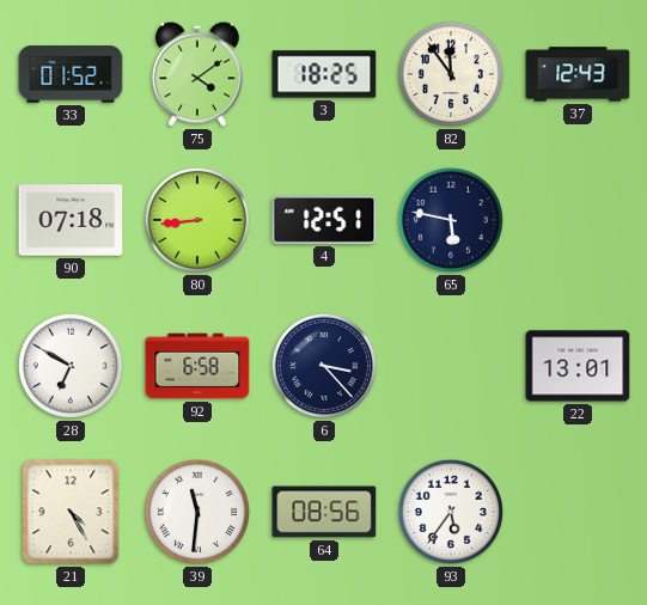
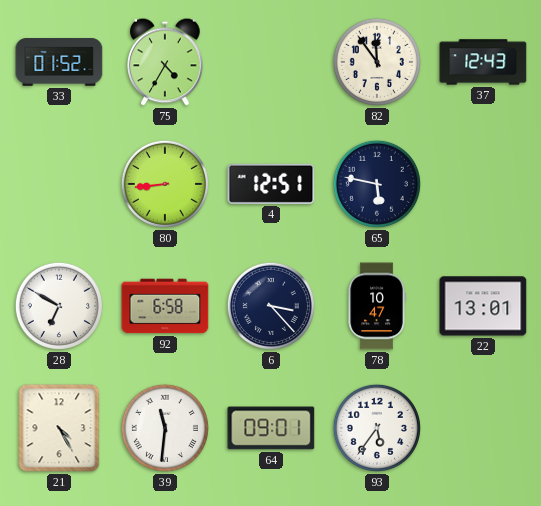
75: 4:09 -> 4:35 (165, 62)
3: 18:25 -> none (324, 74)
90: 07:18 -> none (71, 220)
78: none -> 10:47 (377, 306)
64: 08:56 -> 09:01 (271, 428)
